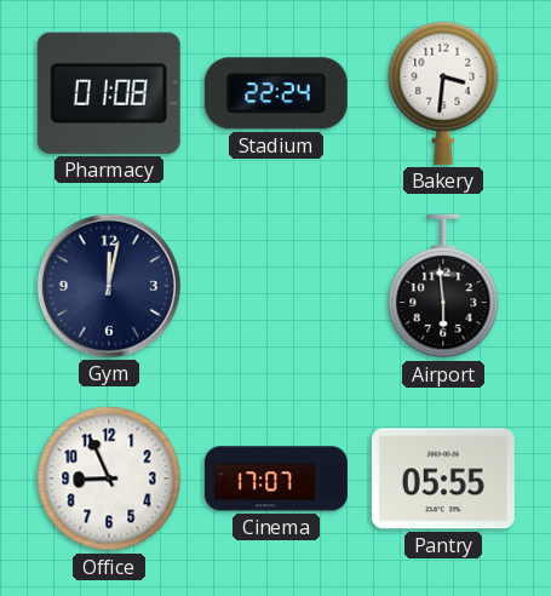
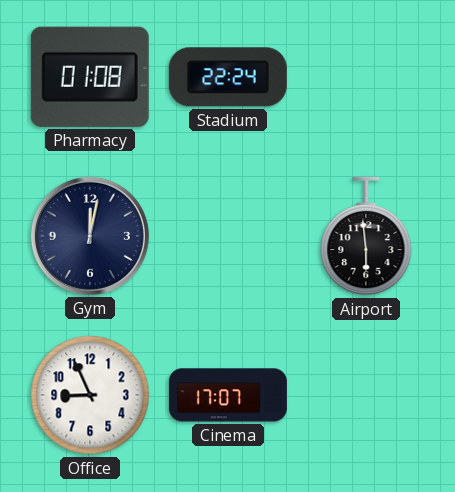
Bakery: 3:31 -> none (443, 93)
Pantry: 05:55 -> none (443, 478)
